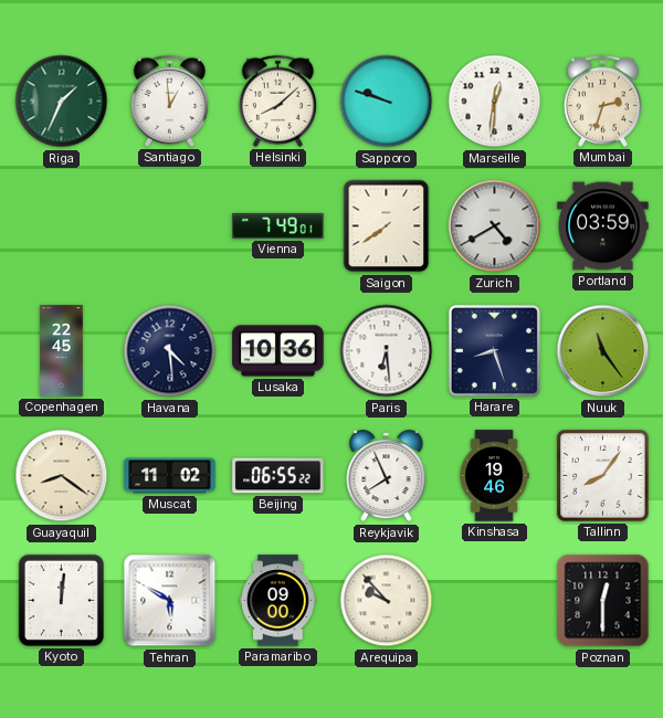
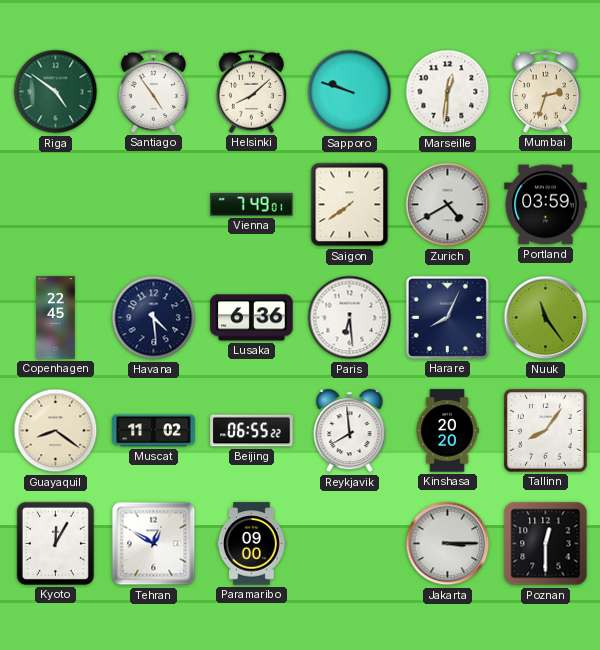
Riga: 1:34 -> 4:51 (56, 92)
Santiago: 12:59 -> 4:54 (153, 91)
Lusaka: 10:36 -> 6:36 (252, 318)
Harare: 8:27 -> 8:04 (447, 317)
Reykjavik: 7:56 -> 7:59 (350, 431)
Kinshasa: 19:46 -> 20:20 (447, 431)
Kyoto: 12:01 -> 12:05 (55, 543)
Tehran: 5:50 -> 12:50 (154, 544)
Arequipa: 9:53 -> none (387, 601)
Jakarta: none -> 3:15 (448, 544)
